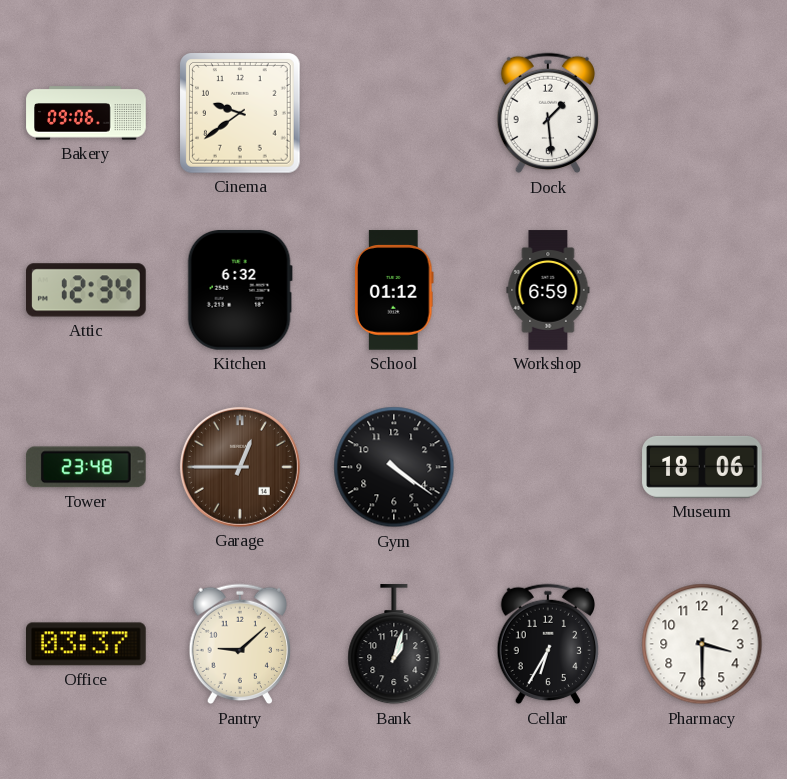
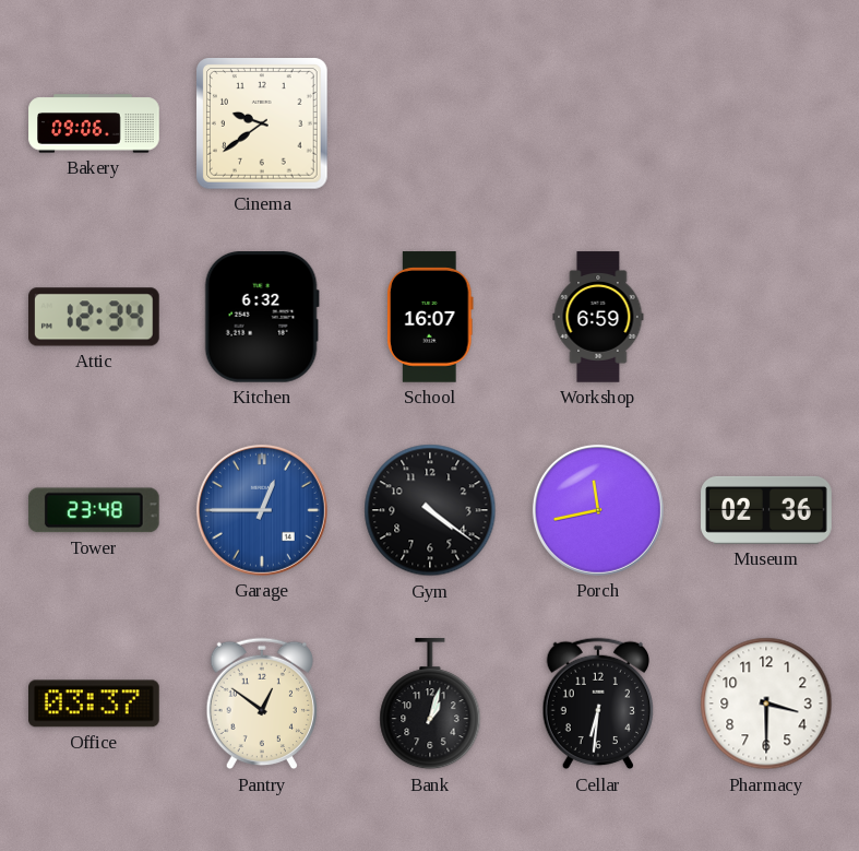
Dock: 1:29 -> none (547, 113)
School: 01:12 -> 16:07 (430, 317)
Garage dial: brown -> blue (262, 510)
Porch: none -> 11:43 (598, 510)
Museum: 18:06 -> 02:36 (766, 510)
Pantry: 9:08 -> 12:51 (261, 704)
Cellar: 6:35 -> 6:31 (597, 704)
